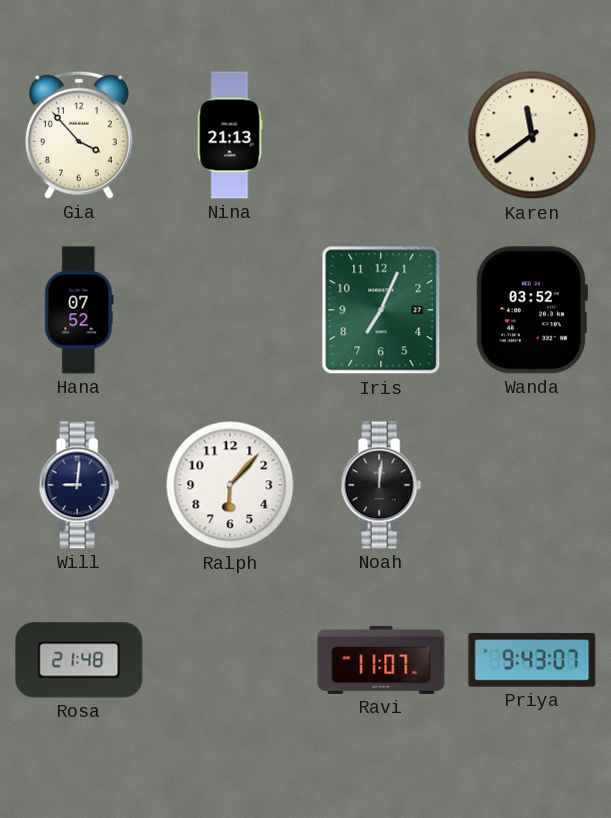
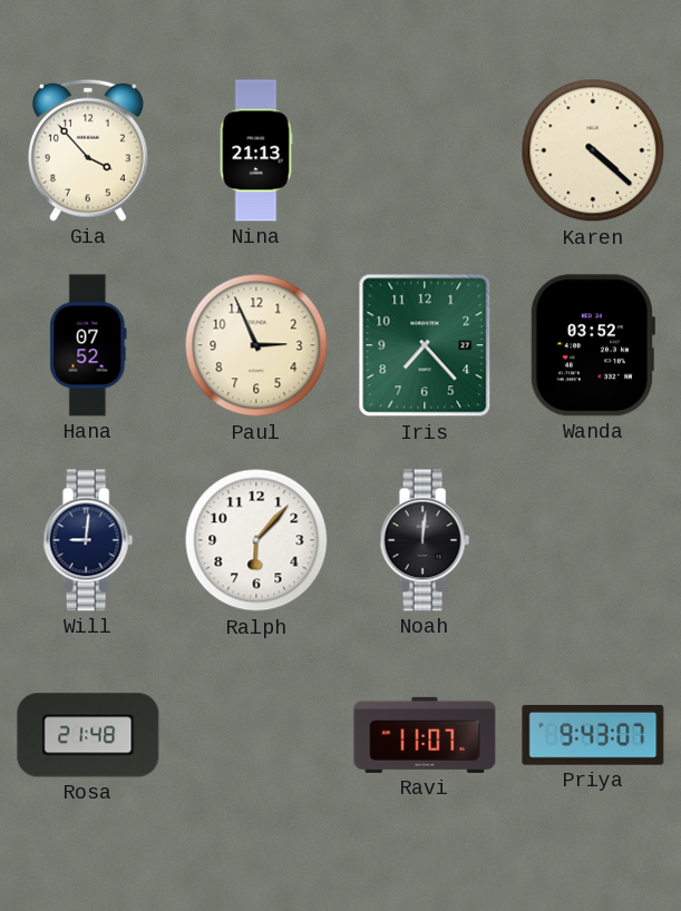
Karen: 11:39 -> 4:22 (593, 150)
Paul: none -> 2:56 (256, 345)
Iris: 7:04 -> 7:23 (425, 345)
